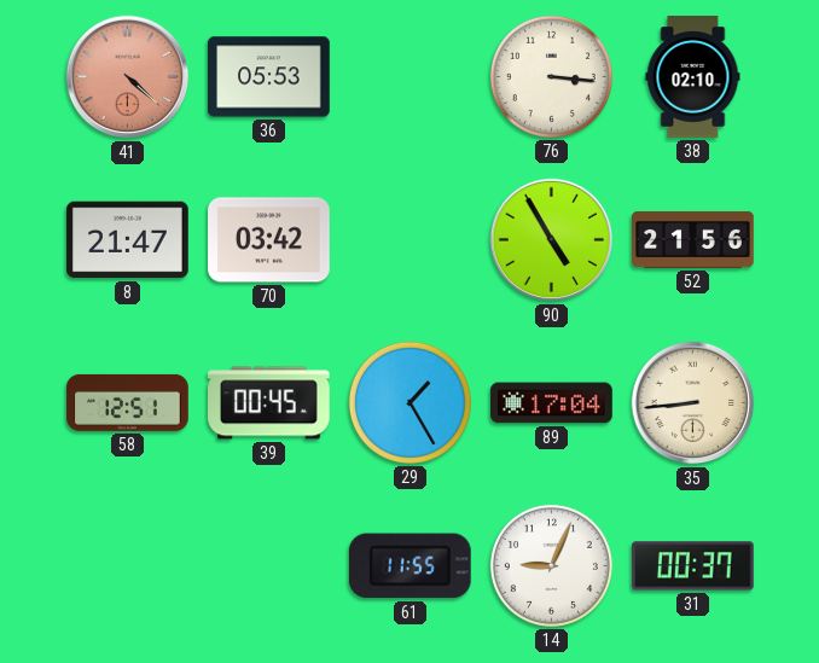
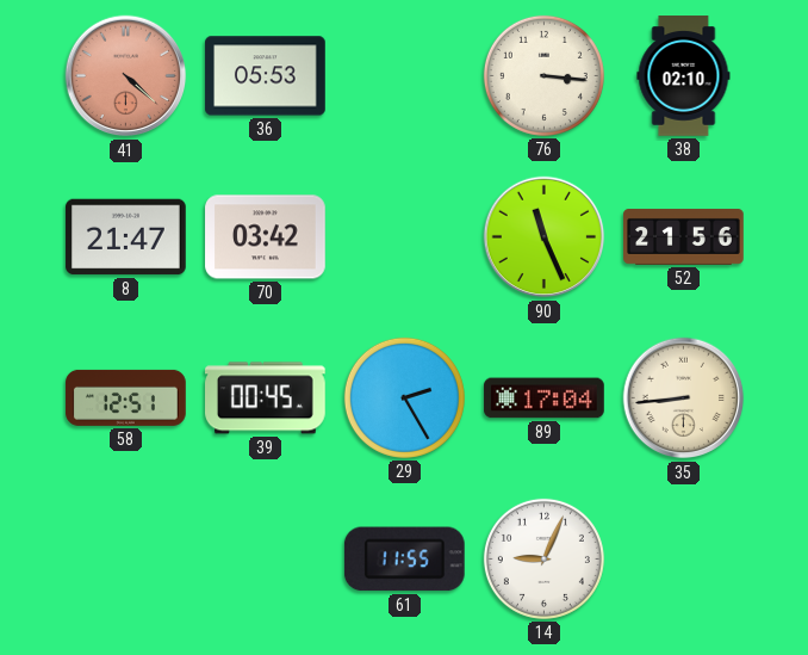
90: 4:55 -> 11:26 (545, 237)
29: 1:25 -> 2:25 (404, 397)
31: 00:37 -> none (693, 566)
